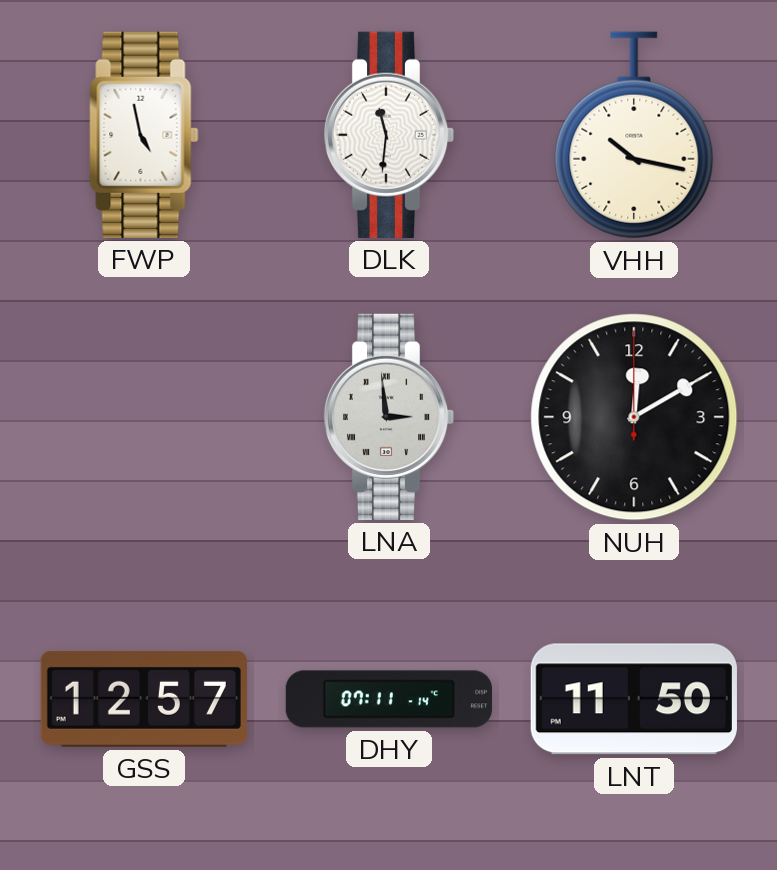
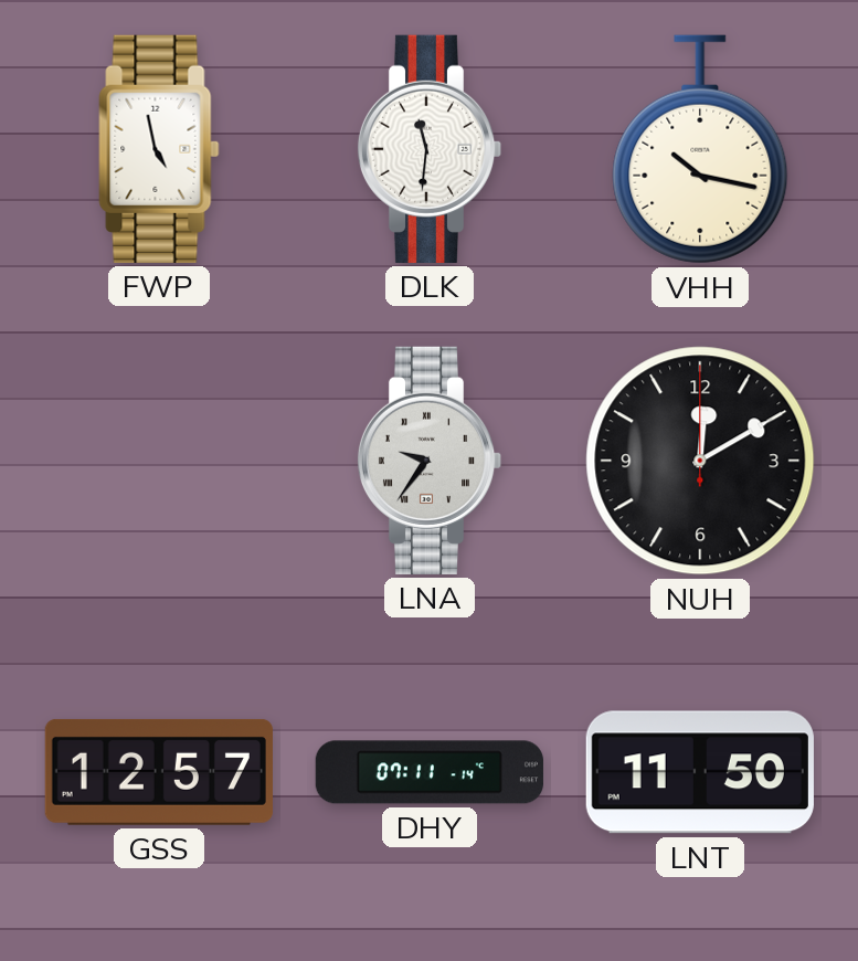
LNA: 2:59 -> 9:36 (430, 461)
